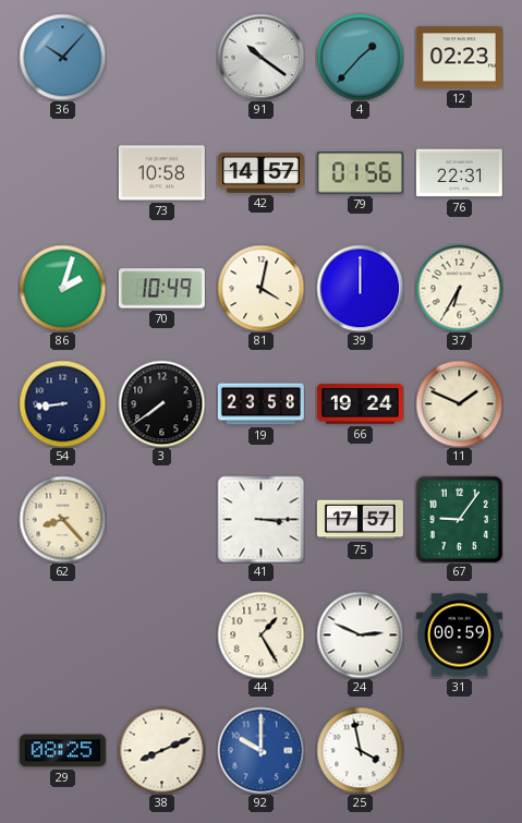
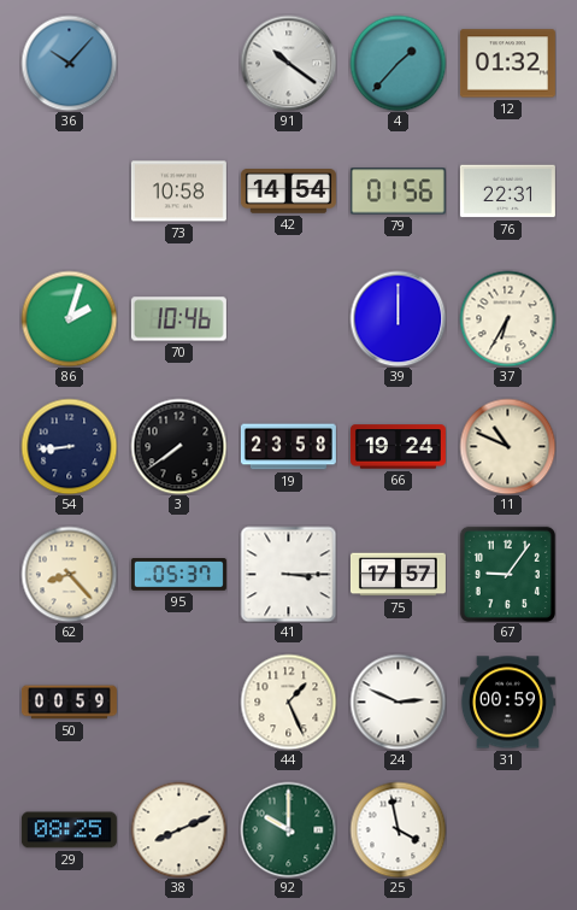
12: 02:23 -> 01:32 (507, 64)
42: 14:57 -> 14:54 (288, 192)
70: 10:49 -> 10:46 (178, 319)
81: 4:02 -> none (260, 288)
11: 1:49 -> 10:49 (507, 446)
95: none -> 05:37 (178, 575)
50: none -> 00:59 (69, 703)
44: 1:25 -> 1:26 (288, 701)
92 dial: blue -> green (288, 829)
